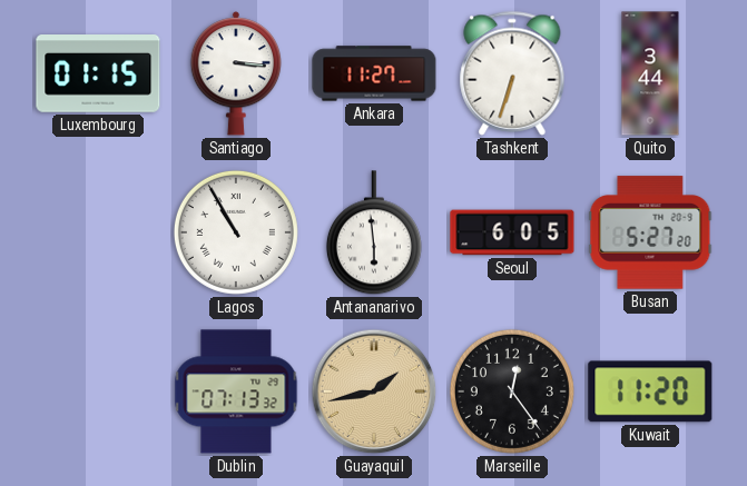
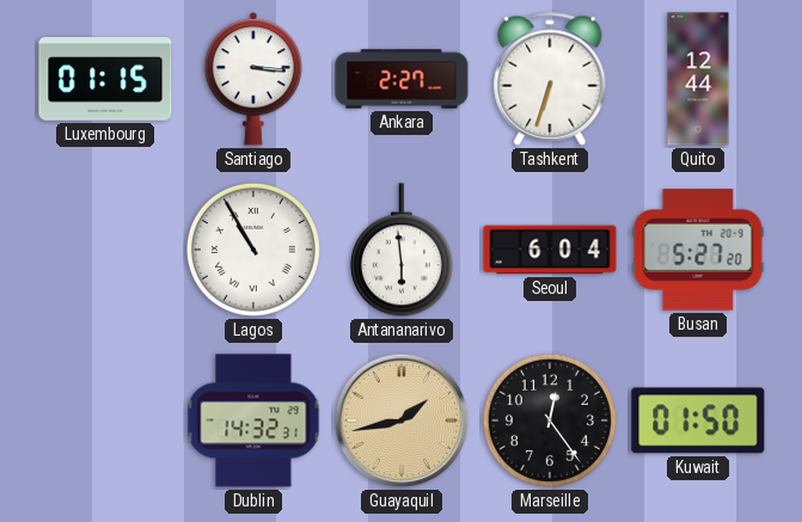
Ankara: 11:27 -> 2:27 (402, 79)
Quito: 3:44 -> 12:44 (698, 79)
Seoul: 6:05 -> 6:04 (550, 250)
Dublin: 07:13 -> 14:32 (253, 420)
Kuwait: 11:20 -> 01:50 (698, 420)
